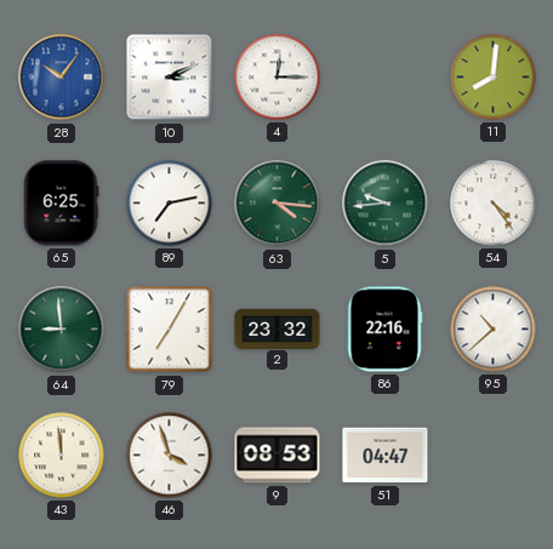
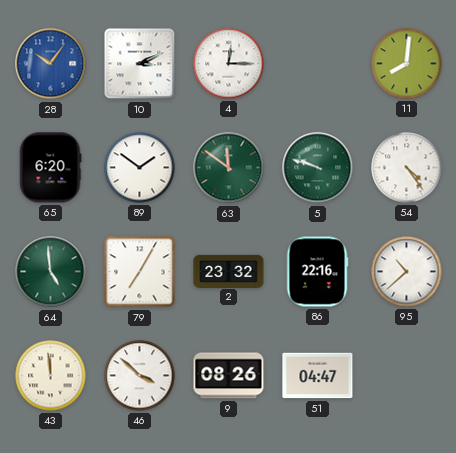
65: 6:25 -> 6:20 (50, 168)
89: 7:13 -> 1:51 (140, 168)
63: 4:16 -> 11:51 (229, 168)
5: 9:44 -> 9:48 (318, 168)
64: 8:59 -> 4:59 (51, 272)
46: 3:57 -> 3:52 (140, 376)
9: 08:53 -> 08:26 (229, 376)
